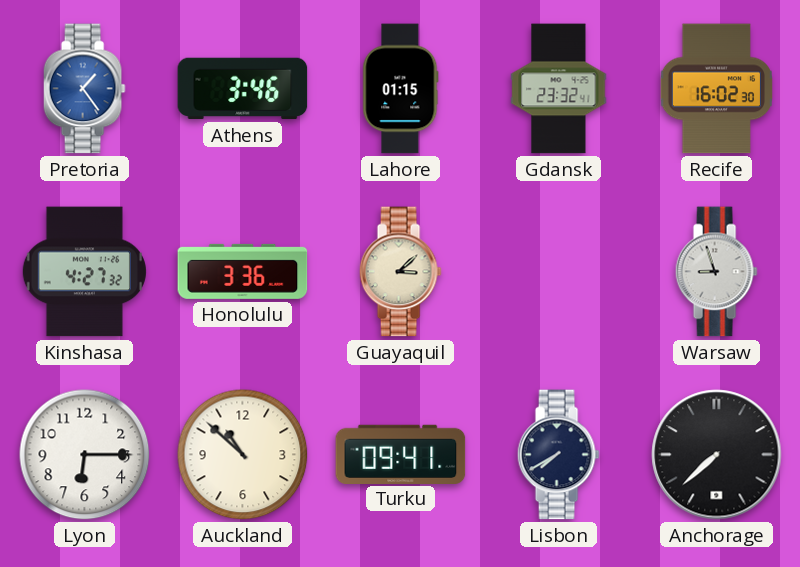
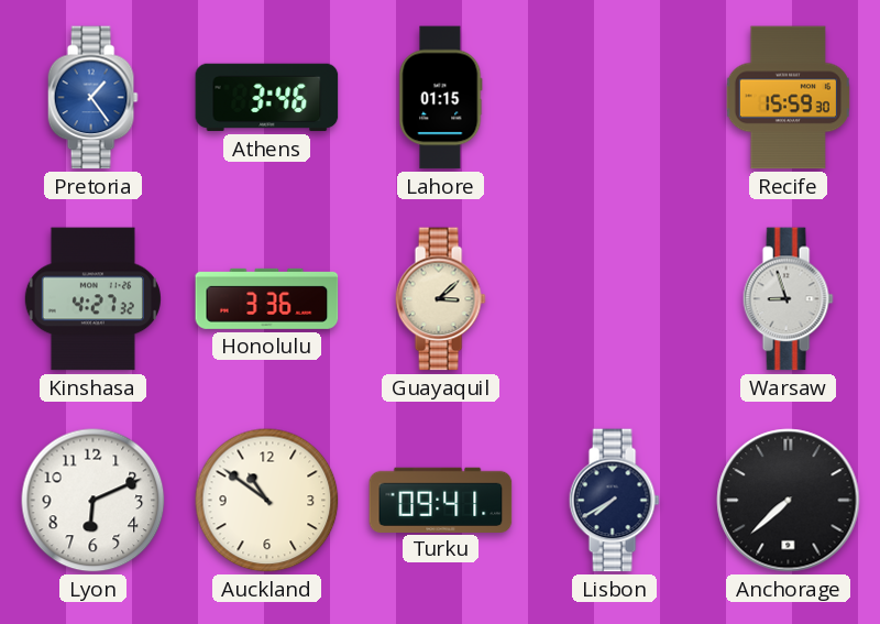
Gdansk: 23:32 -> none (559, 89)
Recife: 16:02 -> 15:59 (788, 98)
Lyon: 6:15 -> 6:11 (94, 501)
Auckland: 10:52 -> 10:51 (267, 501)
